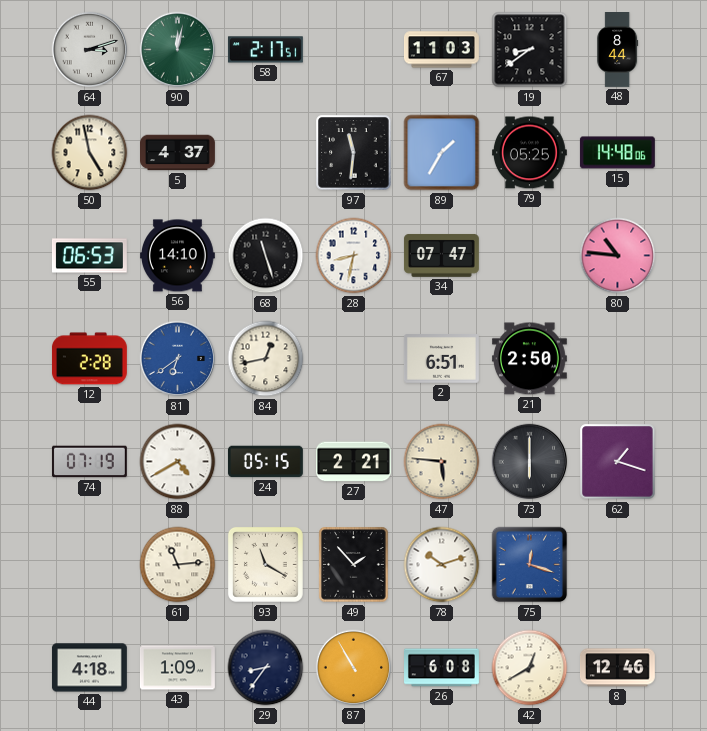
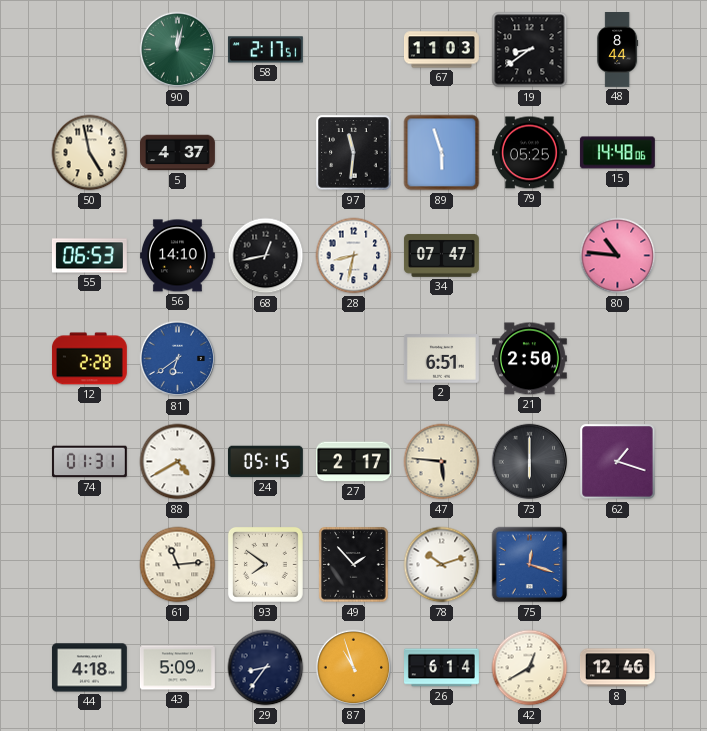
64: 3:12 -> none (90, 50)
89: 1:35 -> 5:57 (442, 153)
68: 11:27 -> 12:43 (266, 256)
84: 12:43 -> none (266, 359)
74: 07:19 -> 01:31 (89, 462)
27: 2:21 -> 2:17 (354, 462)
93: 11:20 -> 7:51 (265, 564)
43: 1:09 -> 5:09 (177, 668)
87: 10:55 -> 10:57 (354, 668)
26: 6:08 -> 6:14 (442, 668)
